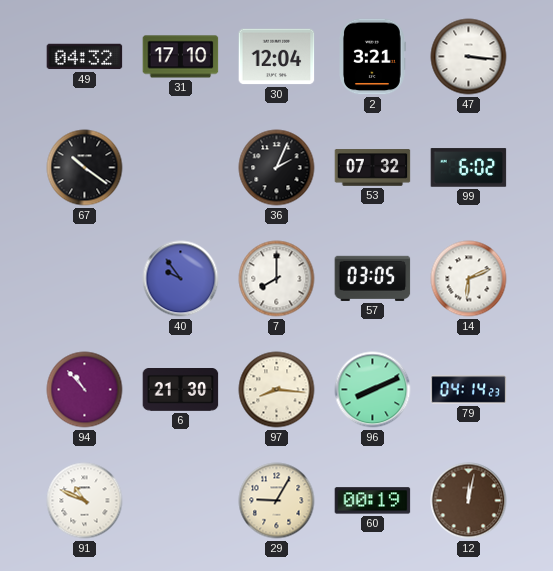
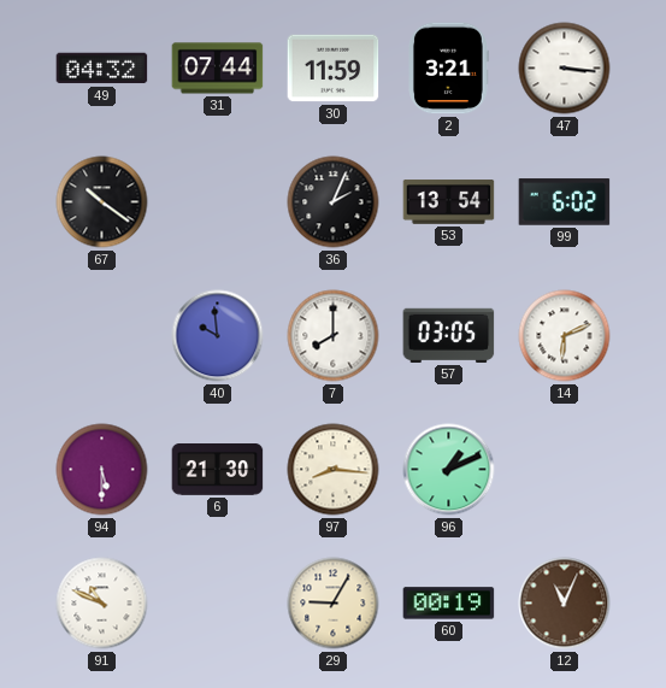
31: 17:10 -> 07:44 (218, 69)
30: 12:04 -> 11:59 (334, 69)
53: 07:32 -> 13:54 (449, 202)
40: 9:54 -> 9:59 (218, 336)
94: 10:53 -> 5:30 (102, 470)
96: 8:11 -> 1:11 (449, 470)
79: 04:14 -> none (469, 390)
12: 12:02 -> 11:04 (565, 604)
